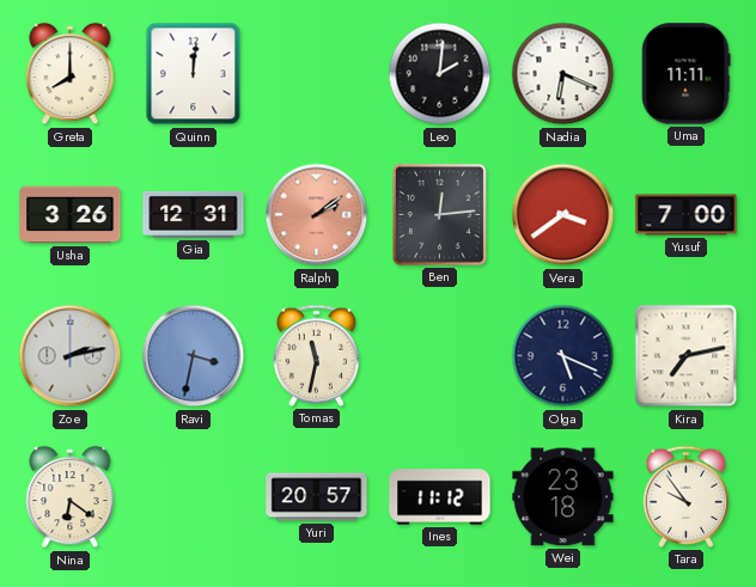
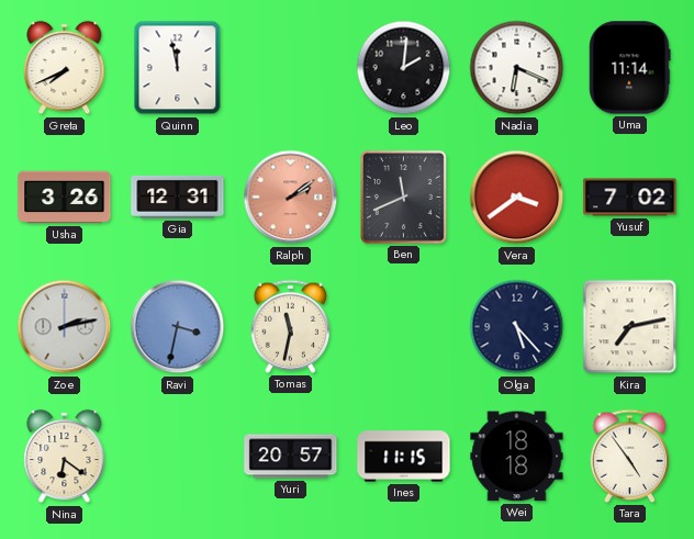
Greta: 8:00 -> 7:41 (65, 68)
Quinn: 12:01 -> 11:58 (178, 68)
Uma: 11:11 -> 11:14 (630, 68)
Ben: 12:14 -> 11:41 (403, 196)
Yusuf: 7:00 -> 7:02 (630, 198)
Olga: 5:19 -> 5:23 (517, 327)
Ines: 11:12 -> 11:15 (404, 457)
Wei: 23:18 -> 18:18 (517, 457)
Tara: 9:54 -> 4:54 (630, 456)
